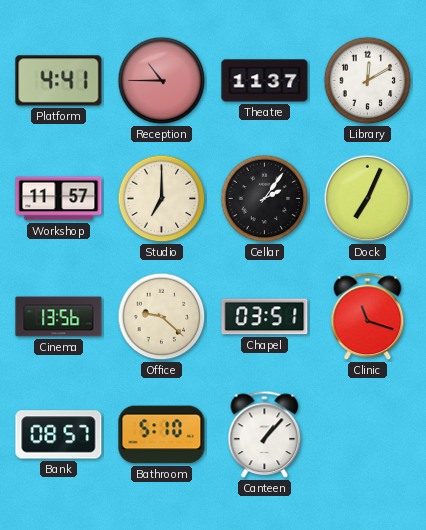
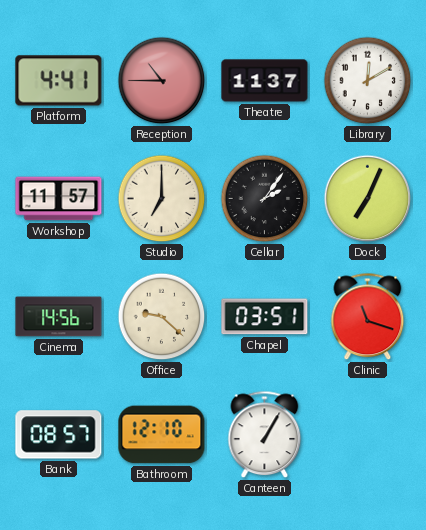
Cinema: 13:56 -> 14:56 (59, 317)
Bathroom: 5:10 -> 12:10 (162, 435)
Canteen: 1:07 -> 1:05 (265, 435)
